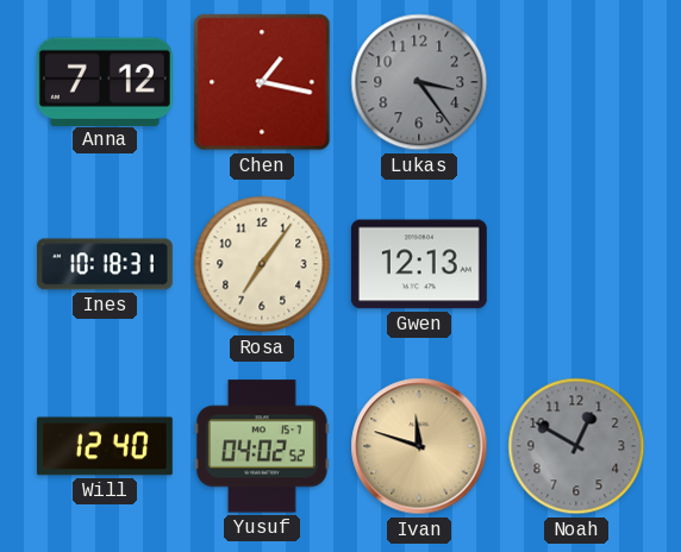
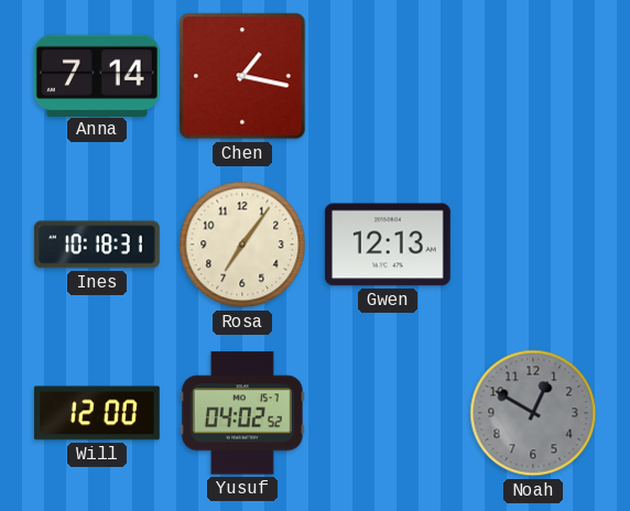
Anna: 7:12 -> 7:14 (97, 75)
Lukas: 3:24 -> none (419, 82)
Will: 12:40 -> 12:00 (97, 413)
Ivan: 11:48 -> none (419, 446)
